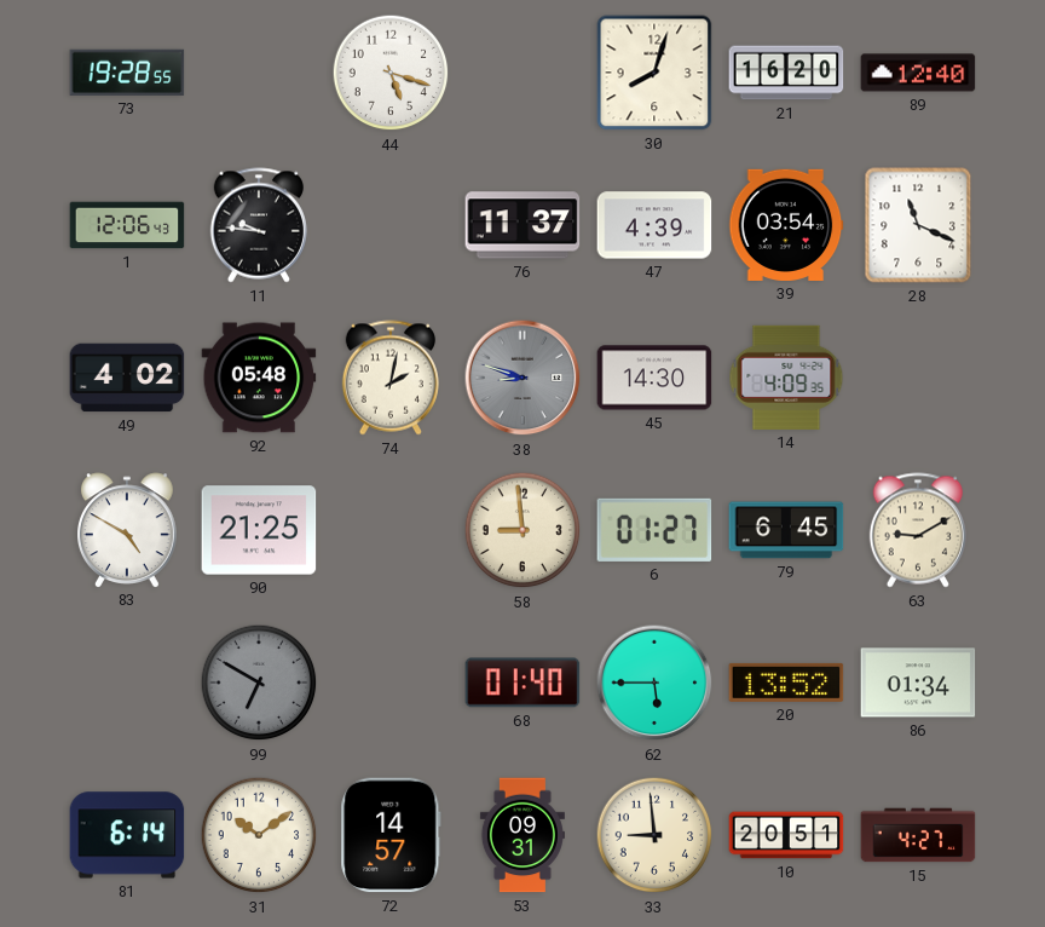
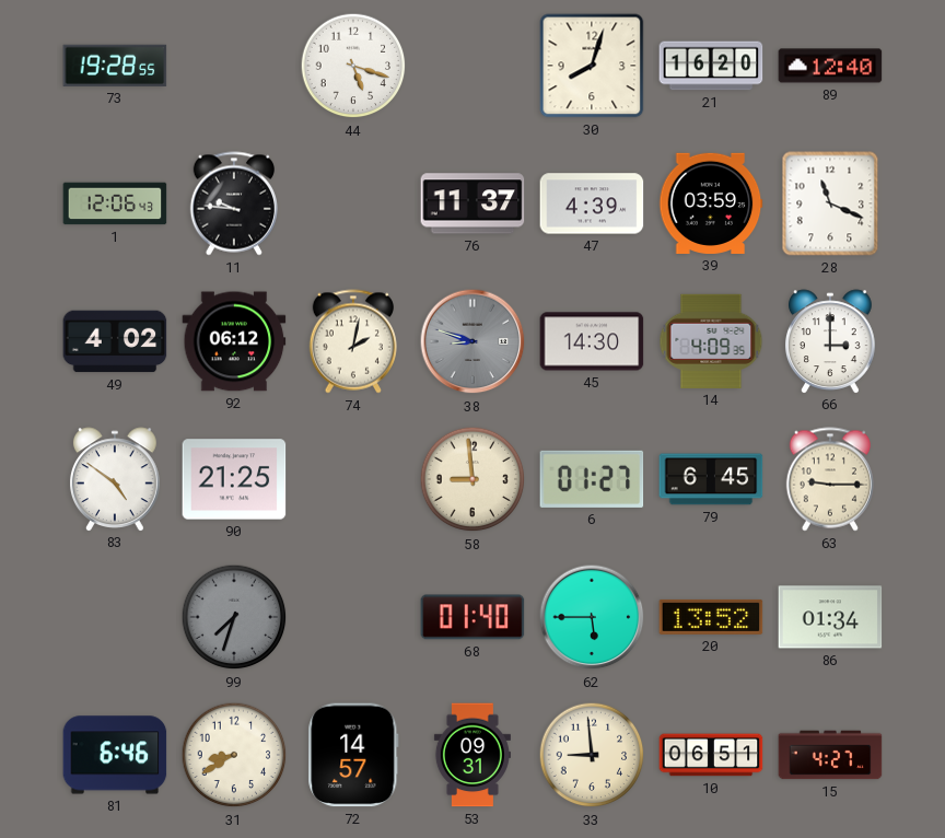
39: 03:54 -> 03:59 (711, 203)
92: 05:48 -> 06:12 (234, 341)
66: none -> 3:00 (831, 341)
83: 4:50 -> 4:51 (116, 479)
63: 9:10 -> 9:15 (830, 479)
99: 6:50 -> 7:33 (234, 617)
81: 6:14 -> 6:46 (115, 755)
31: 10:09 -> 8:40 (234, 755)
10: 20:51 -> 06:51 (711, 755)
